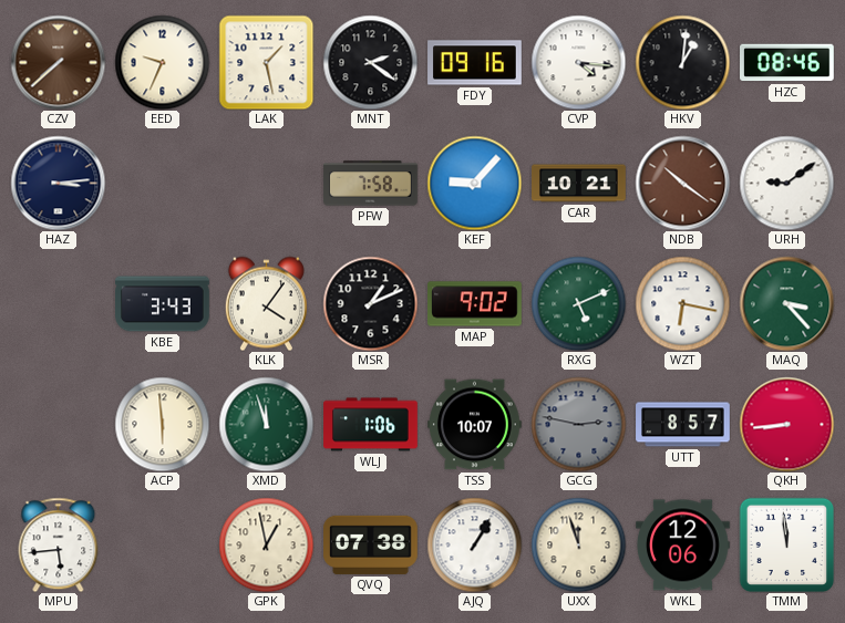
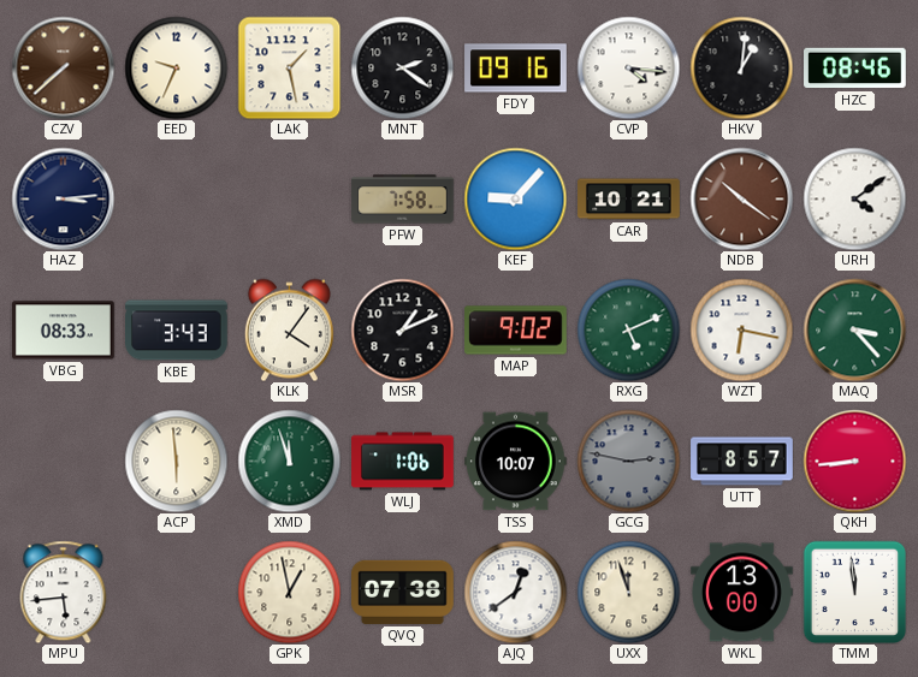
URH: 9:09 -> 4:09 (854, 198)
VBG: none -> 08:33 (64, 331)
AJQ: 1:05 -> 12:39 (515, 592)
WKL: 12:06 -> 13:00 (742, 593)
